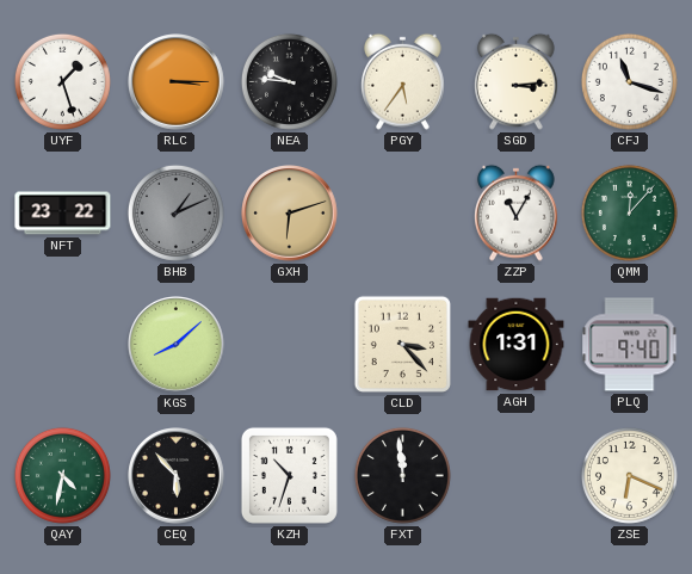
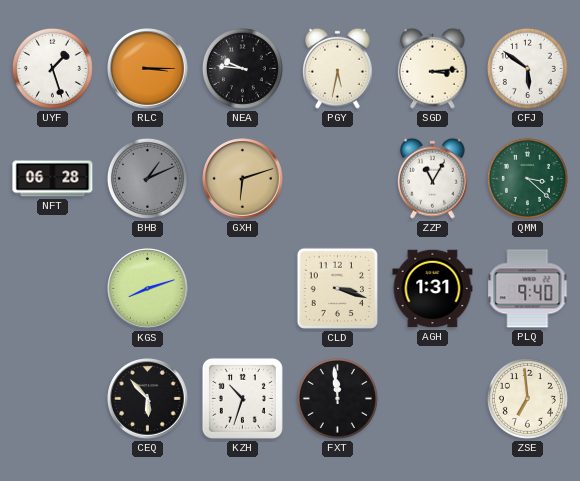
PGY: 5:36 -> 5:32 (338, 68)
CFJ: 11:18 -> 5:51 (527, 68)
NFT: 23:22 -> 06:28 (53, 179)
QMM: 12:07 -> 3:22 (527, 178)
KGS: 8:08 -> 8:12 (148, 289)
CLD: 3:23 -> 3:18 (337, 288)
QAY: 4:32 -> none (62, 475)
ZSE: 6:19 -> 6:59 (527, 398)
